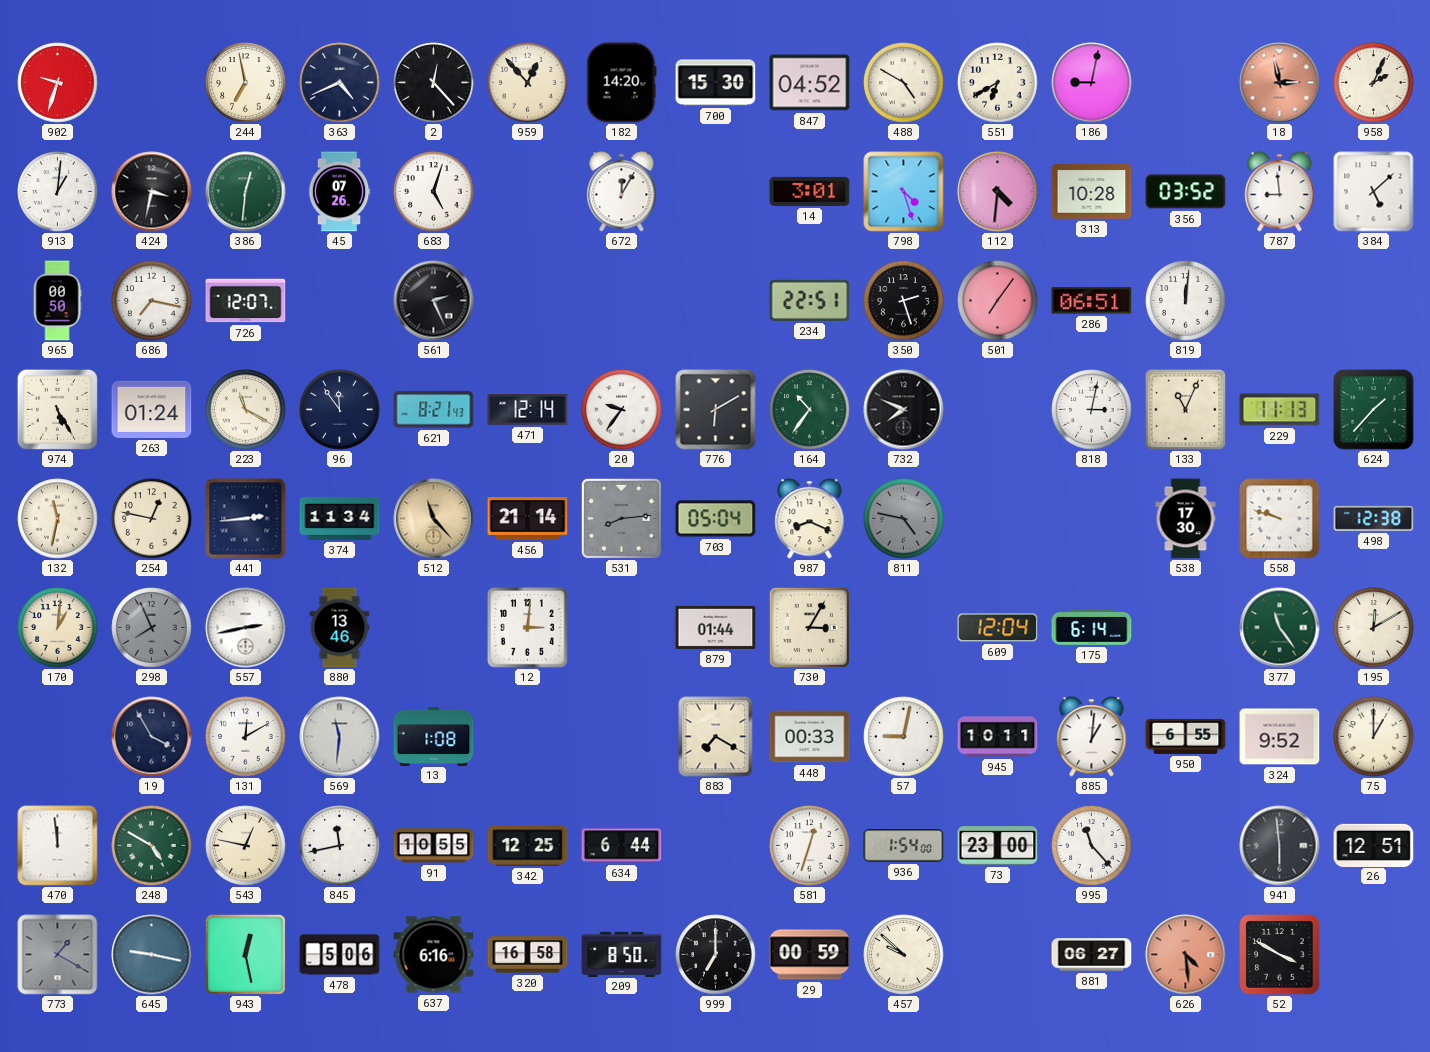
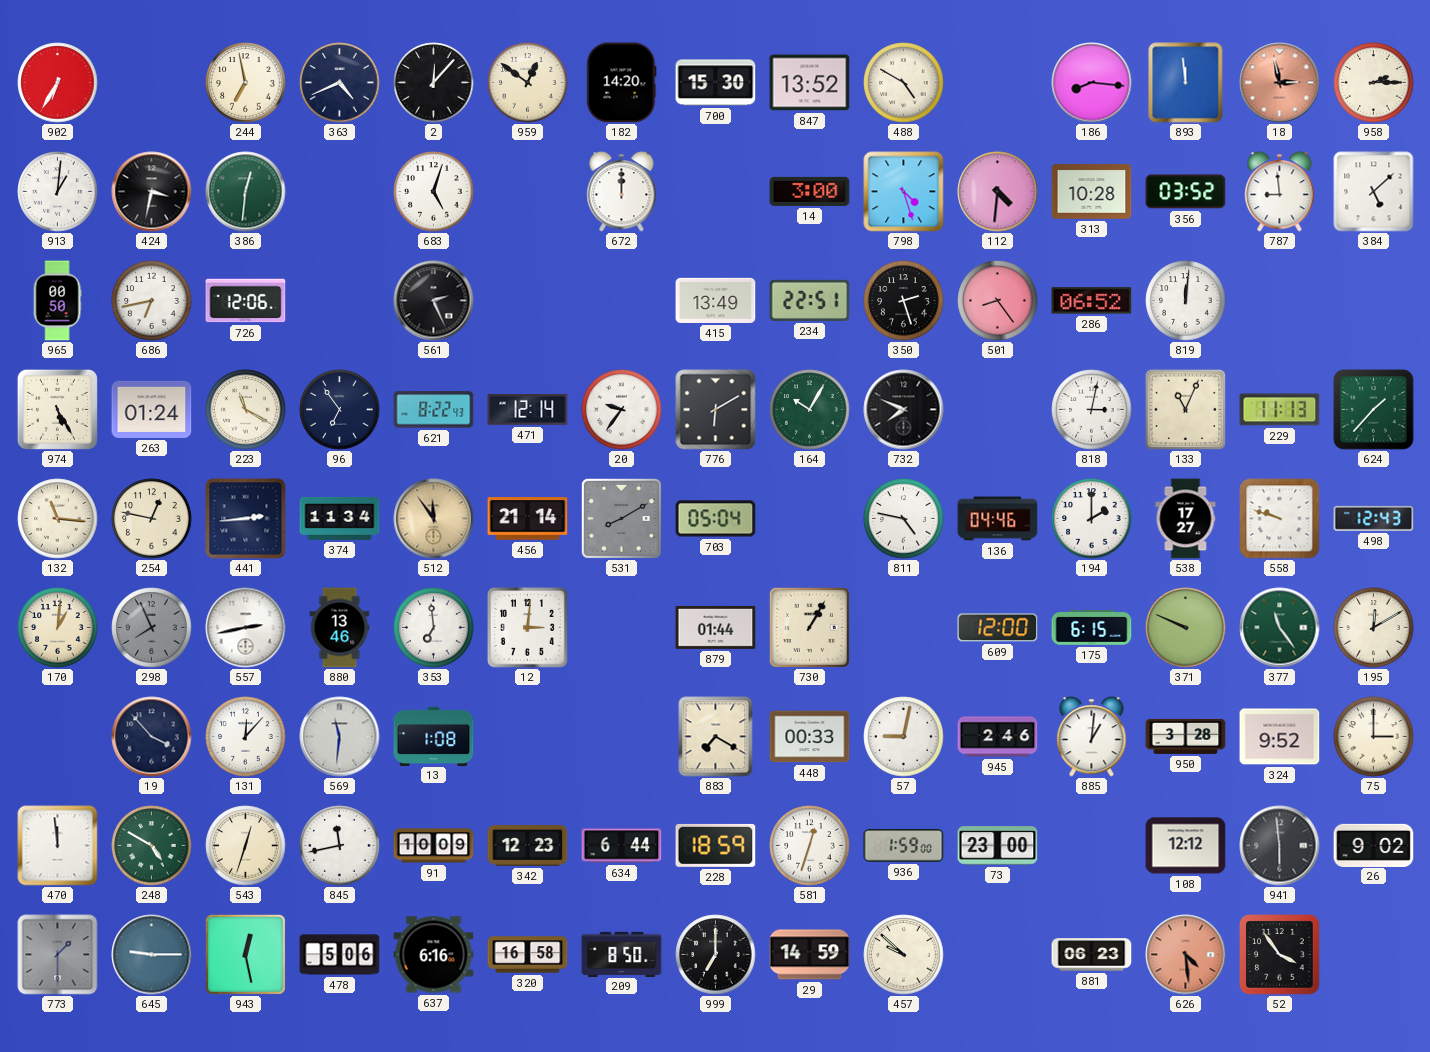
902: 9:33 -> 6:35 (58, 83)
2: 12:23 -> 12:07 (434, 83)
959: 12:53 -> 12:51 (528, 83)
847: 04:52 -> 13:52 (810, 83)
551: 6:40 -> none (998, 83)
186: 9:02 -> 8:16 (1092, 83)
893: none -> 11:59 (1186, 83)
958: 2:04 -> 2:15 (1374, 83)
45: 07:26 -> none (339, 192)
672: 12:05 -> 12:00 (622, 192)
14: 3:01 -> 3:00 (810, 191)
686: 7:17 -> 6:43 (152, 301)
726: 12:07 -> 12:06 (246, 301)
415: none -> 13:49 (716, 300)
501: 7:06 -> 8:24 (998, 301)
286: 06:51 -> 06:52 (1092, 301)
96: 11:54 -> 6:54 (340, 410)
621: 8:21 -> 8:22 (434, 410)
164: 10:36 -> 10:05 (810, 410)
132: 11:32 -> 11:16 (58, 519)
512: 11:23 -> 11:54 (434, 519)
531: 8:14 -> 8:10 (621, 518)
987: 8:19 -> none (810, 519)
811 dial: grey -> white (904, 519)
136: none -> 04:46 (998, 519)
194: none -> 2:00 (1092, 519)
538: 17:30 -> 17:27 (1186, 519)
498: 12:38 -> 12:43 (1374, 518)
353: none -> 6:59 (434, 628)
730: 3:05 -> 1:05 (809, 627)
609: 12:04 -> 12:00 (998, 628)
175: 6:14 -> 6:15 (1092, 628)
371: none -> 9:49 (1186, 628)
19: 3:55 -> 3:53 (152, 737)
131: 12:10 -> 12:07 (246, 737)
945: 10:11 -> 2:46 (998, 737)
950: 6:55 -> 3:28 (1186, 736)
75: 1:00 -> 3:00 (1374, 737)
543: 12:47 -> 12:33 (246, 846)
91: 10:55 -> 10:09 (434, 846)
342: 12:25 -> 12:23 (528, 846)
228: none -> 18:59 (716, 845)
936: 1:54 -> 1:59 (904, 846)
995: 11:23 -> none (1092, 846)
108: none -> 12:12 (1186, 846)
26: 12:51 -> 9:02 (1374, 845)
773: 1:20 -> 1:30 (58, 955)
645: 9:17 -> 9:15 (152, 955)
29: 00:59 -> 14:59 (810, 955)
881: 06:27 -> 06:23 (1092, 955)
52: 3:50 -> 3:54 (1280, 955)
